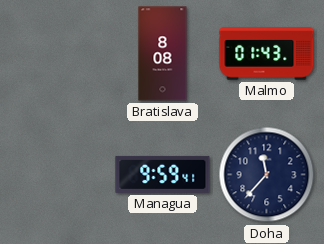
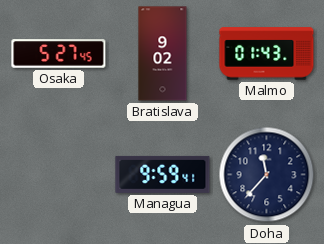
Osaka: none -> 5:27 (59, 54)
Bratislava: 8:08 -> 9:02 (163, 54)
